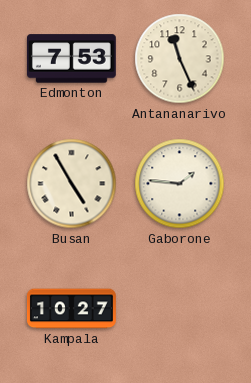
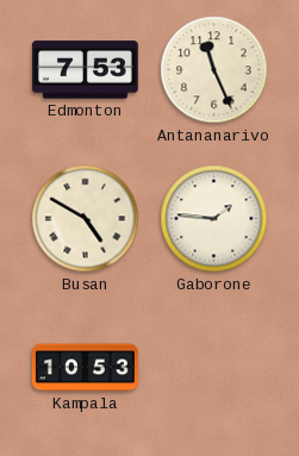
Busan: 4:55 -> 4:50 (86, 219)
Kampala: 10:27 -> 10:53 (85, 368)
